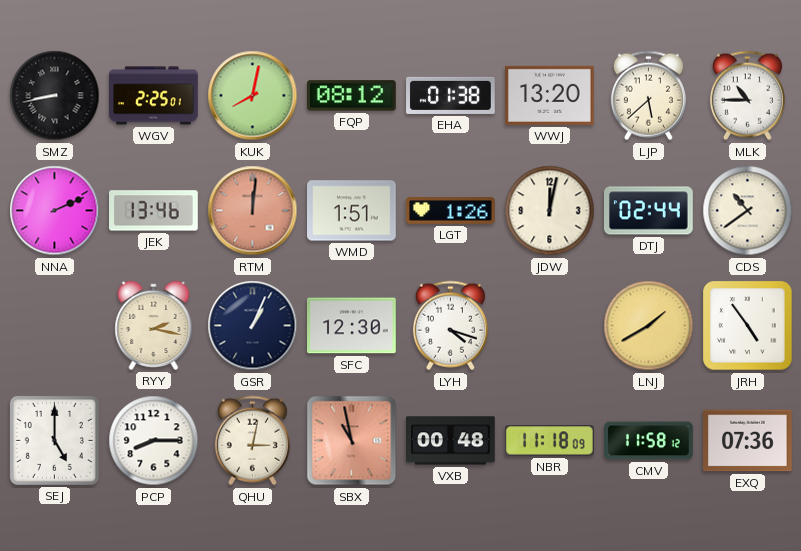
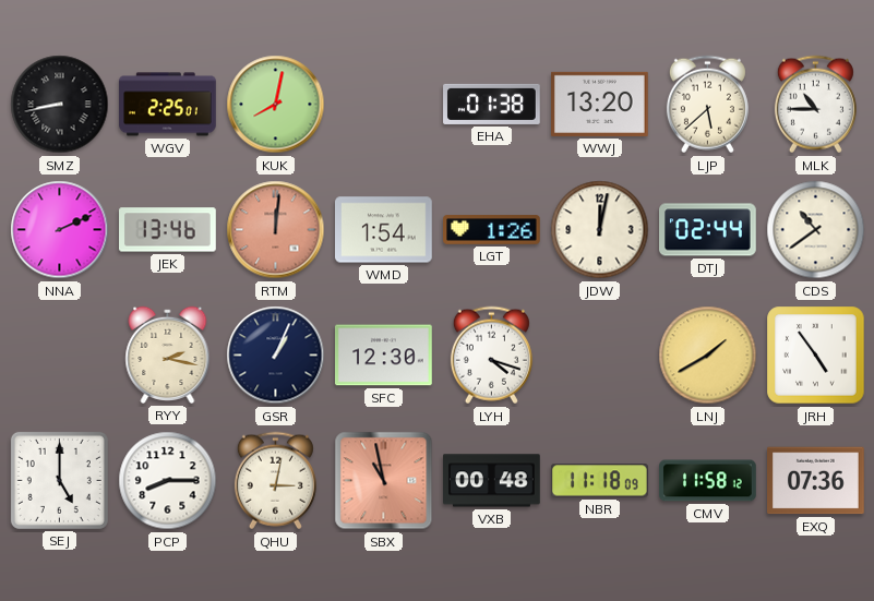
FQP: 08:12 -> none (351, 96)
WMD: 1:51 -> 1:54 (384, 230)
